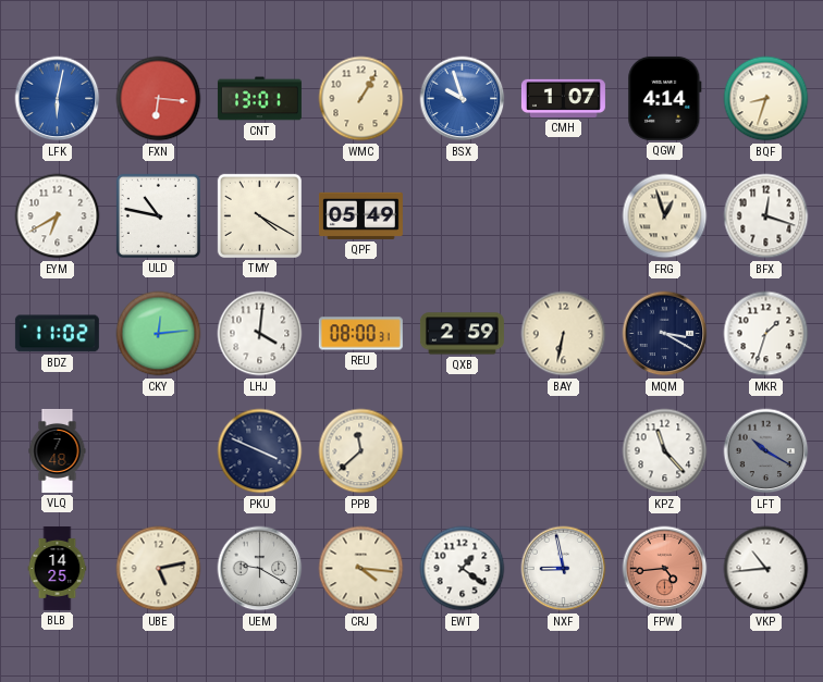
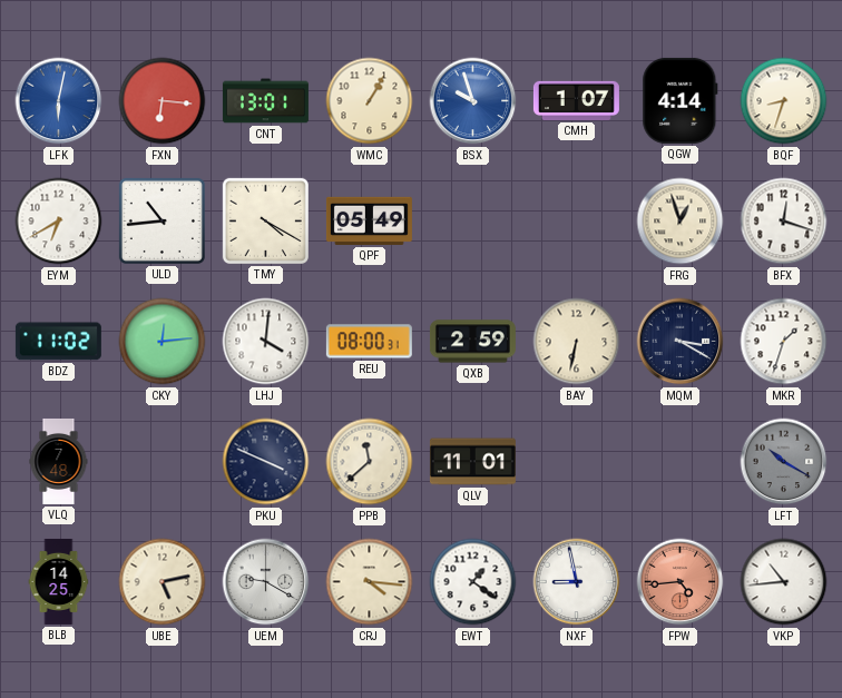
ULD: 10:47 -> 10:44 (161, 220)
QLV: none -> 11:01 (472, 462)
KPZ: 11:23 -> none (665, 451)
